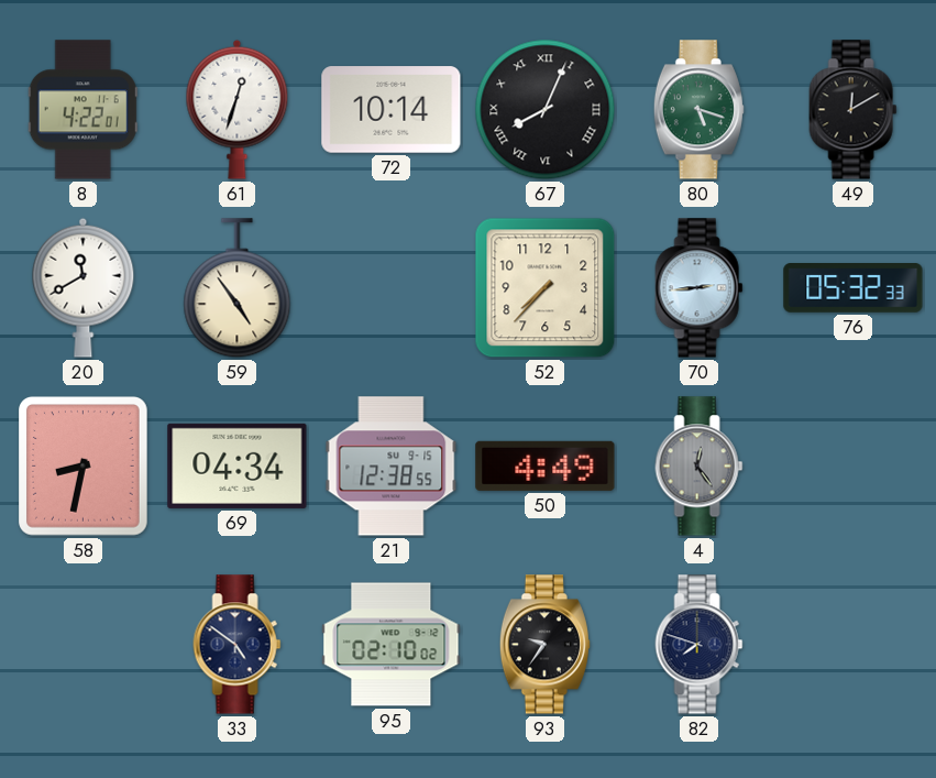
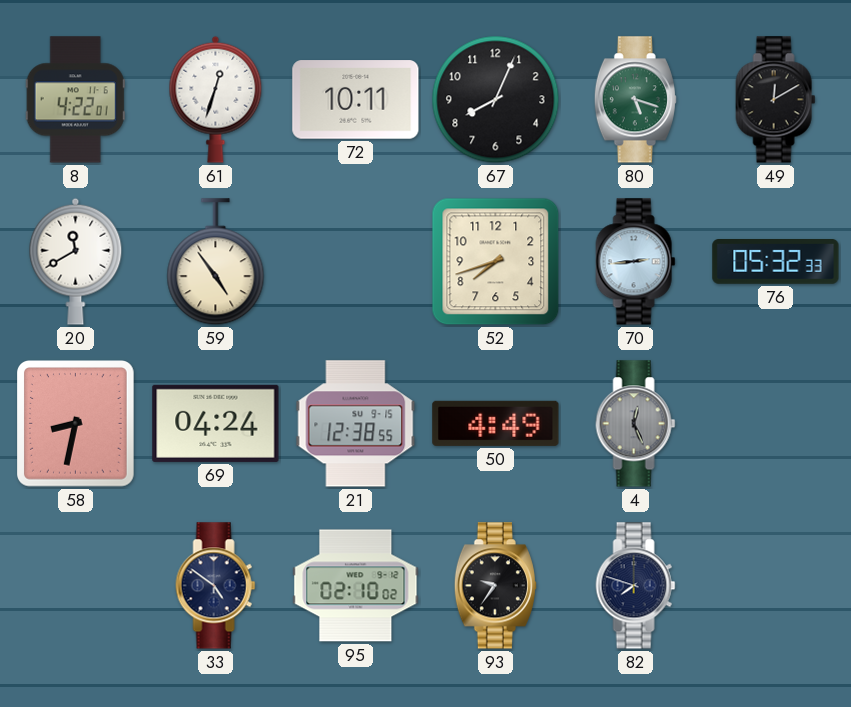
72: 10:14 -> 10:11 (356, 100)
67 numerals: Roman -> Arabic (496, 100)
52: 7:37 -> 7:42 (496, 262)
69: 04:34 -> 04:24 (216, 423)
4: 12:24 -> 12:26 (636, 424)
